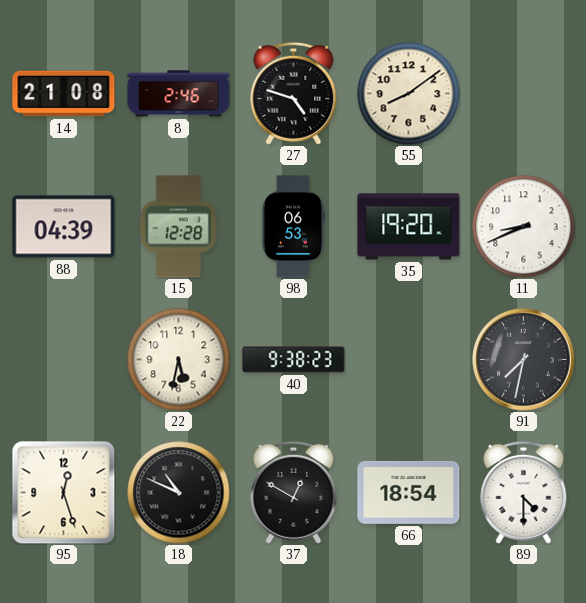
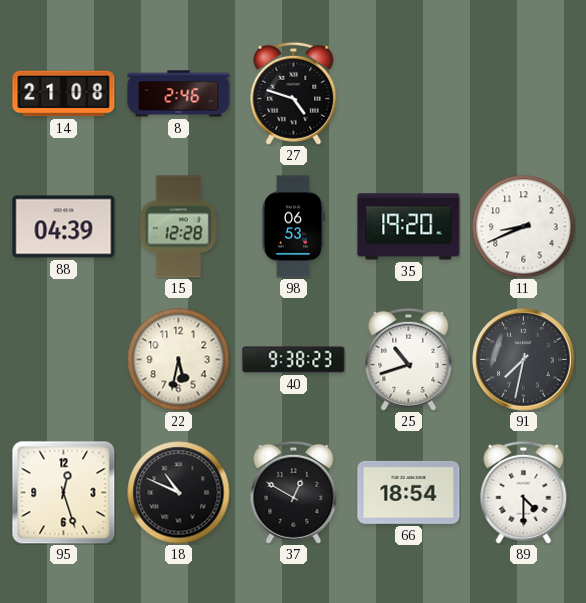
55: 8:09 -> none (409, 94)
25: none -> 10:42 (409, 359)
